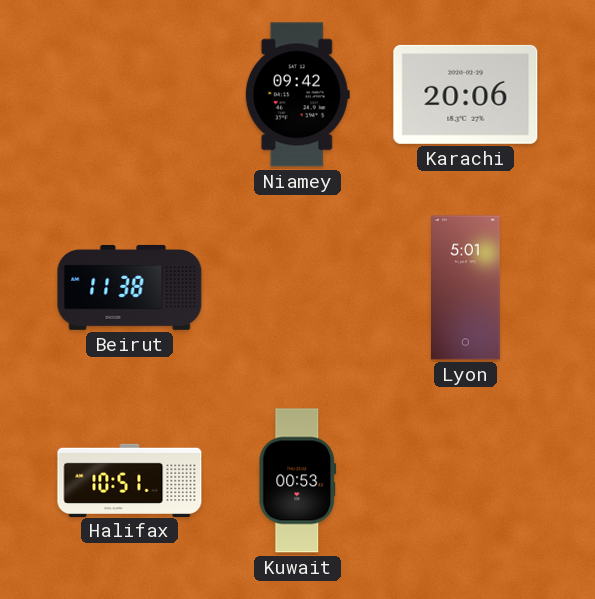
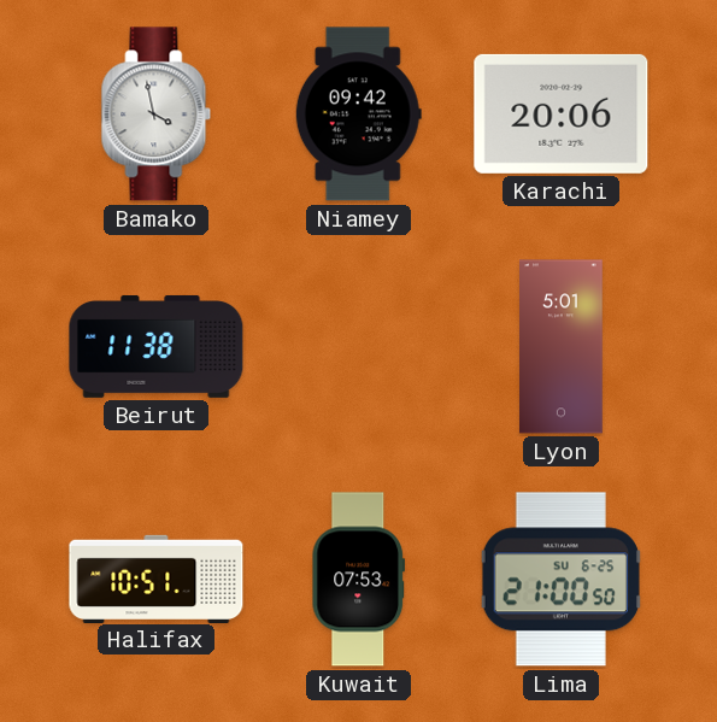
Bamako: none -> 3:58 (157, 115)
Kuwait: 00:53 -> 07:53 (358, 580)
Lima: none -> 21:00 (560, 580)
